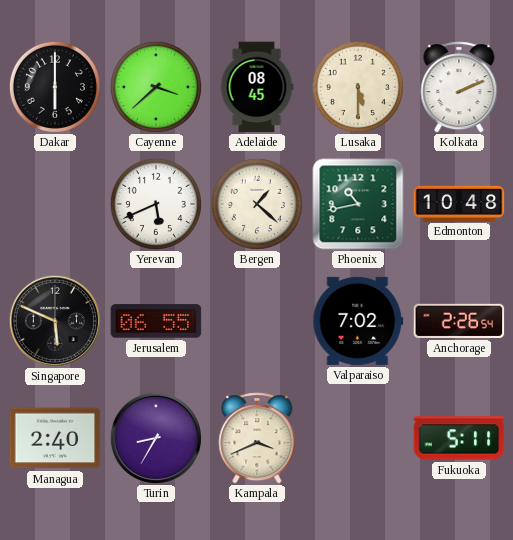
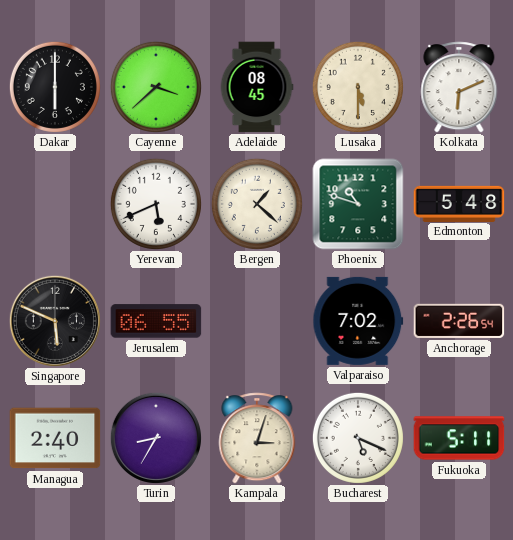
Kolkata: 2:11 -> 6:11 (459, 87)
Phoenix: 10:43 -> 10:48 (358, 204)
Edmonton: 10:48 -> 5:48 (459, 203)
Kampala: 3:41 -> 3:03 (257, 438)
Bucharest: none -> 5:19 (358, 438)
